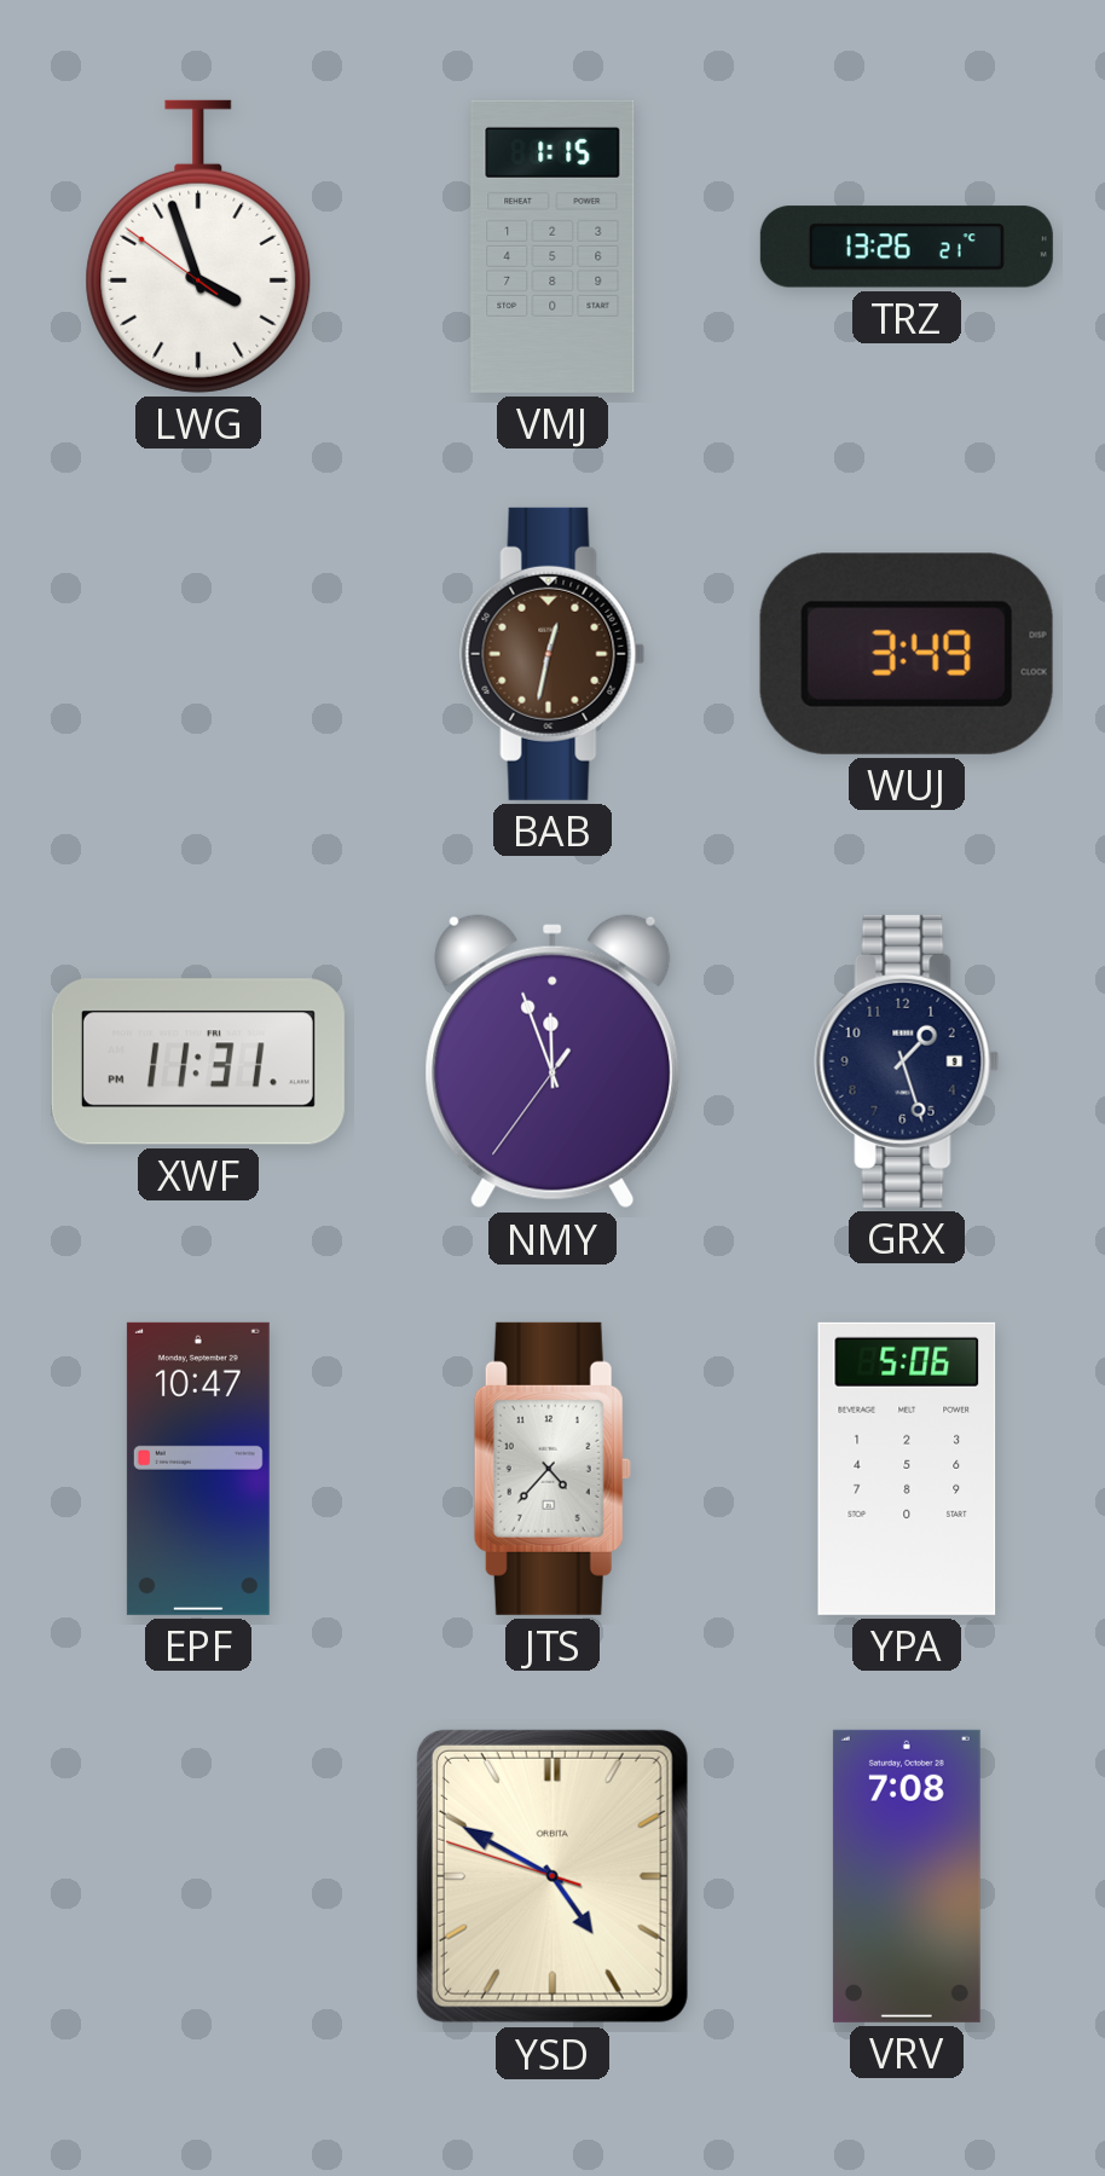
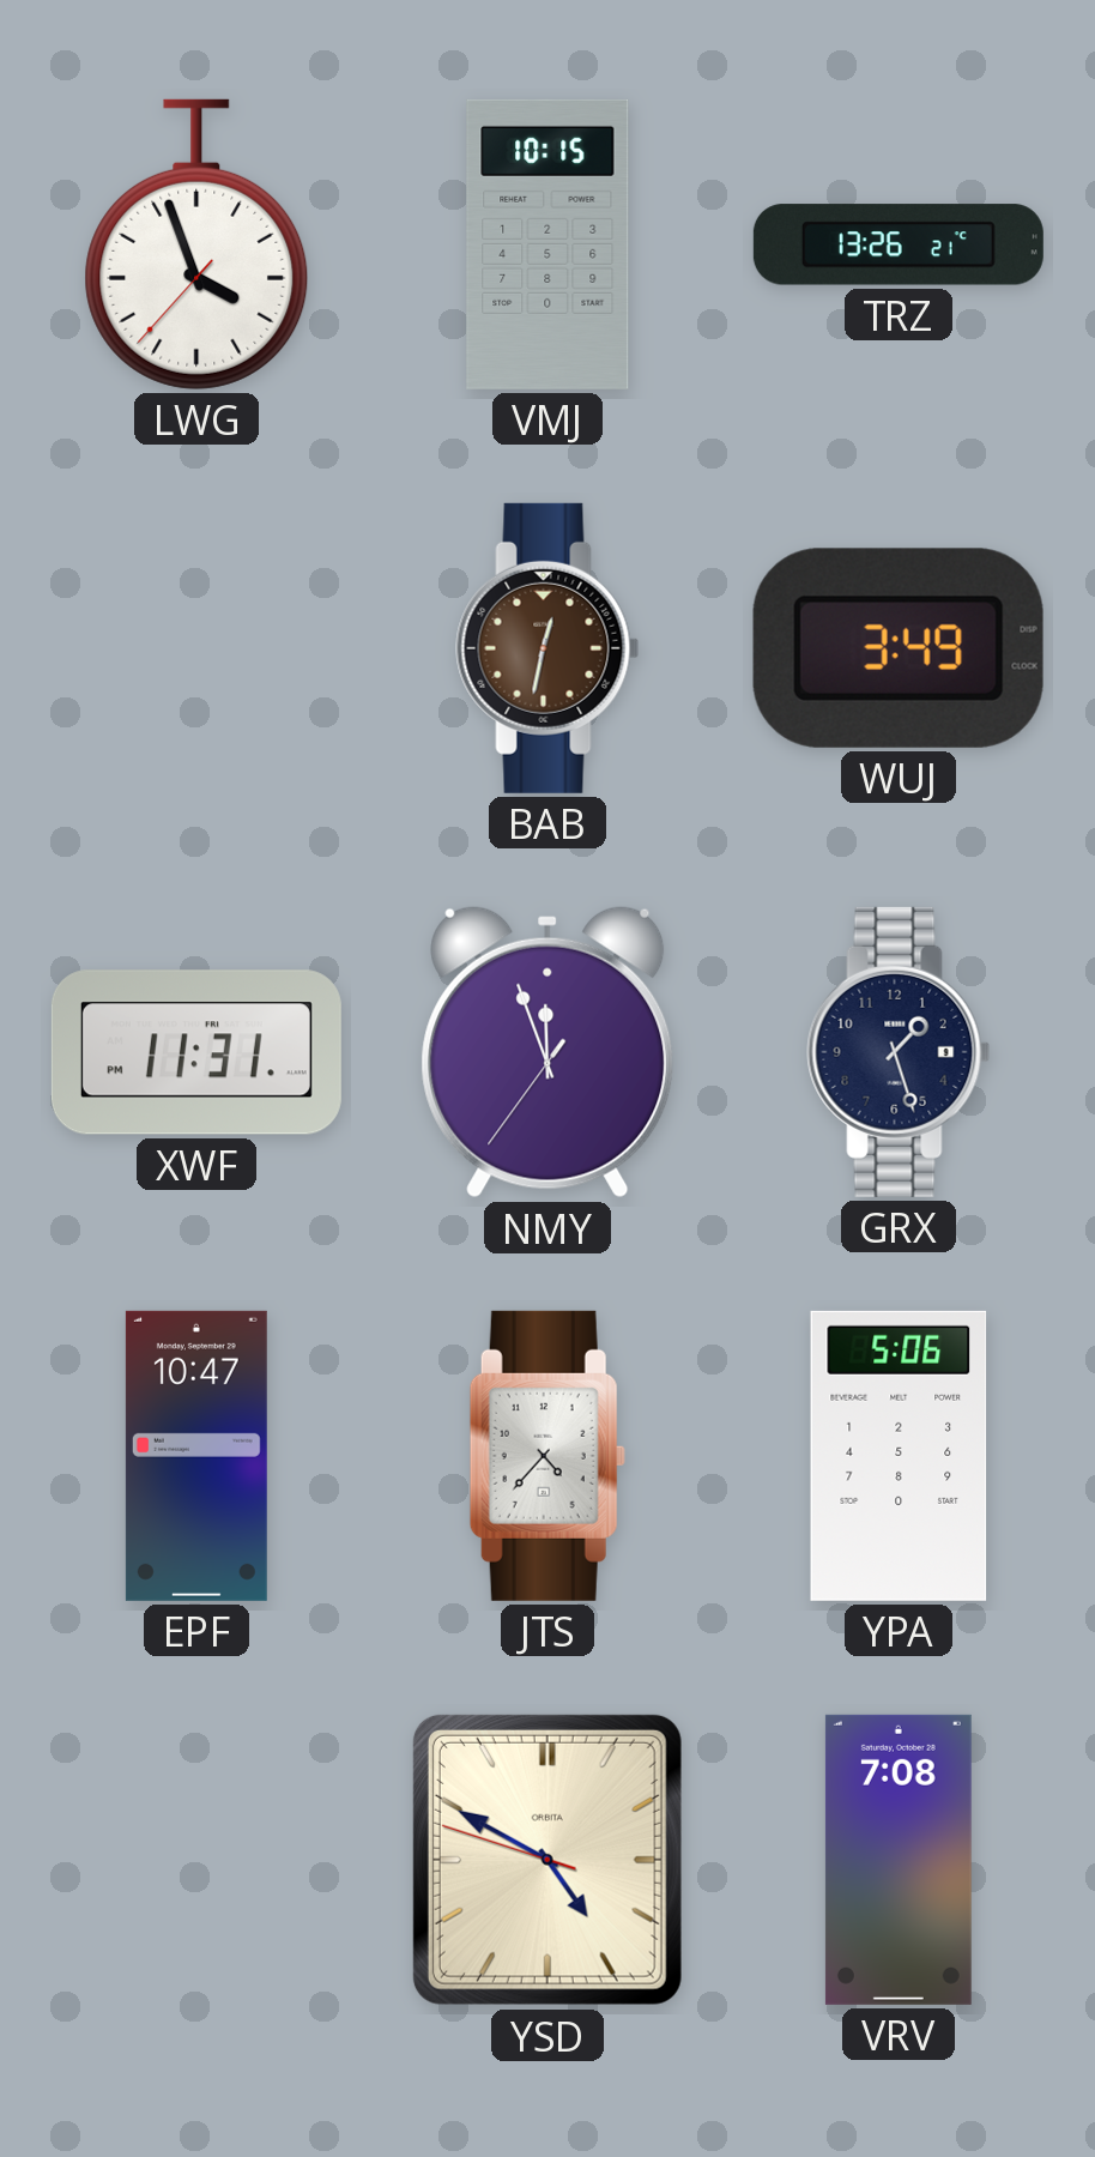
LWG: 3:56:51 -> 3:56:37 (196, 244)
VMJ: 1:15 -> 10:15 (547, 244)
